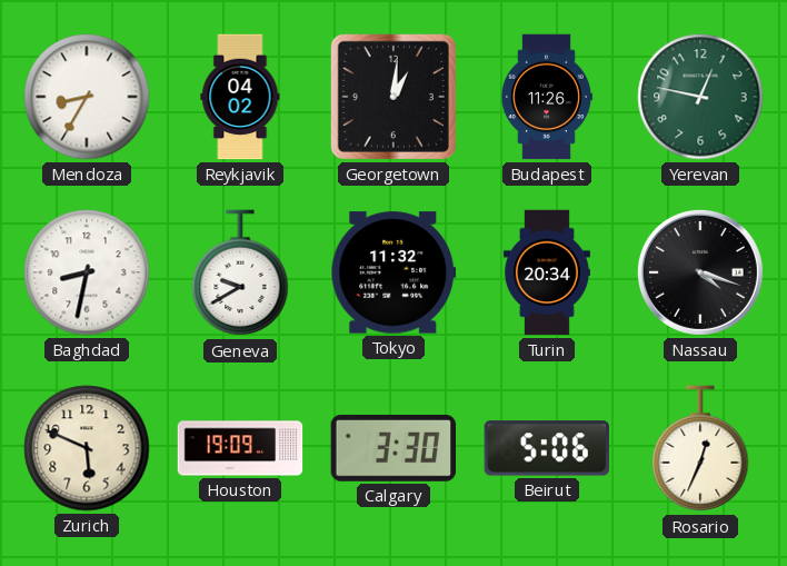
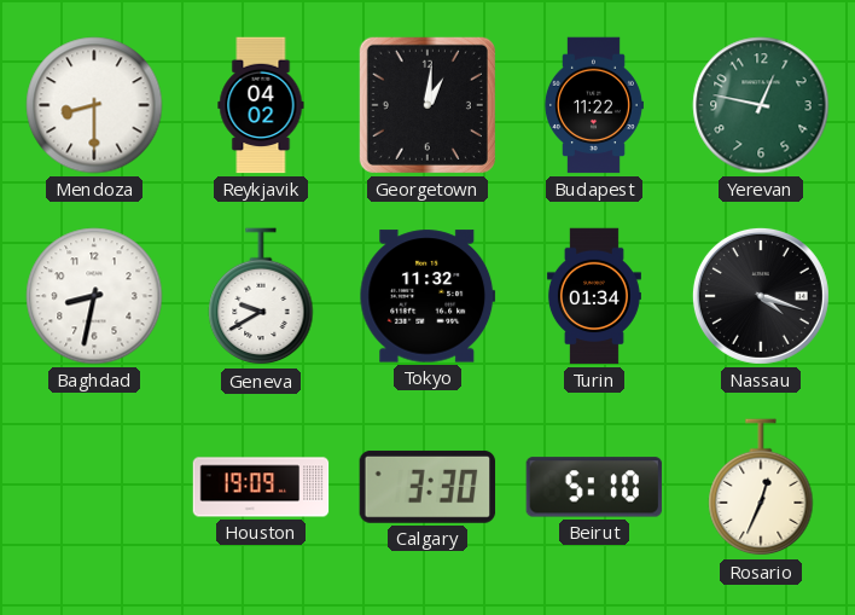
Mendoza: 8:35 -> 8:30 (94, 105)
Budapest: 11:26 -> 11:22 (593, 105)
Turin: 20:34 -> 01:34 (594, 296)
Zurich: 5:49 -> none (87, 448)
Beirut: 5:06 -> 5:10 (594, 487)
